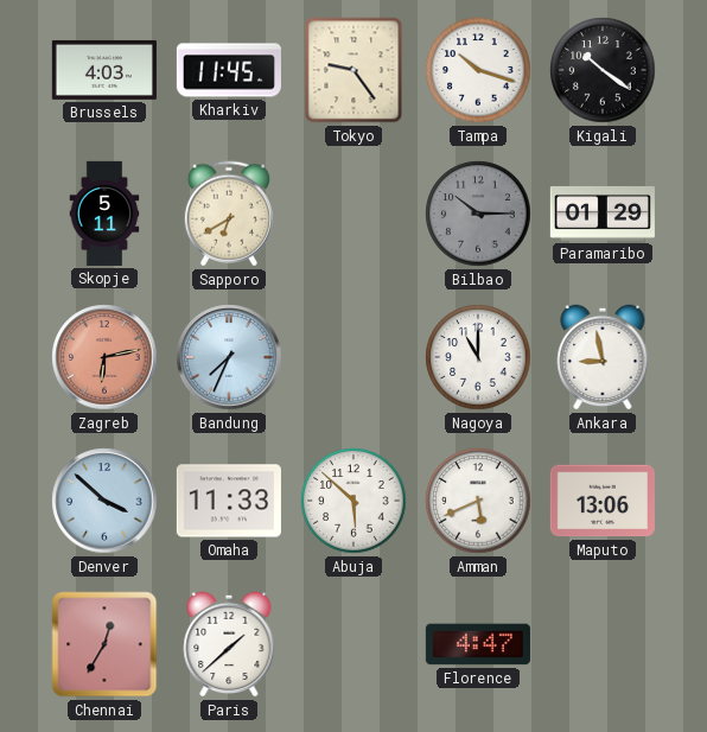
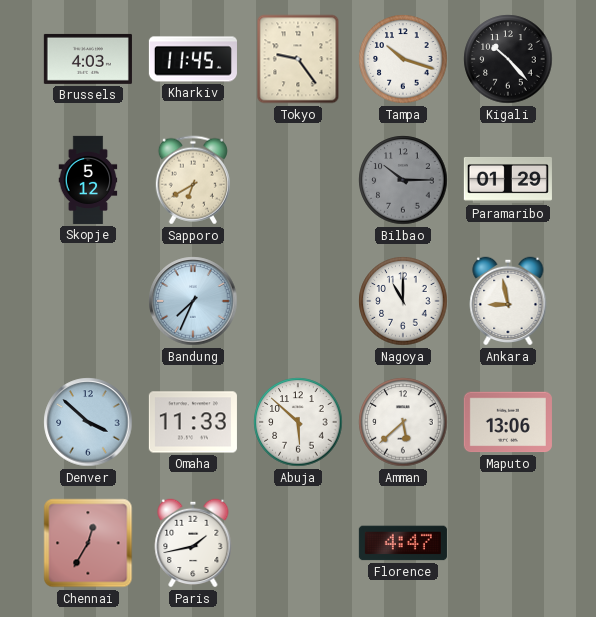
Kigali: 10:21 -> 10:23 (508, 59)
Skopje: 5:11 -> 5:12 (88, 180)
Zagreb: 6:13 -> none (104, 357)
Amman: 5:41 -> 5:38 (403, 422)
Paris: 1:38 -> 1:43 (193, 543)
